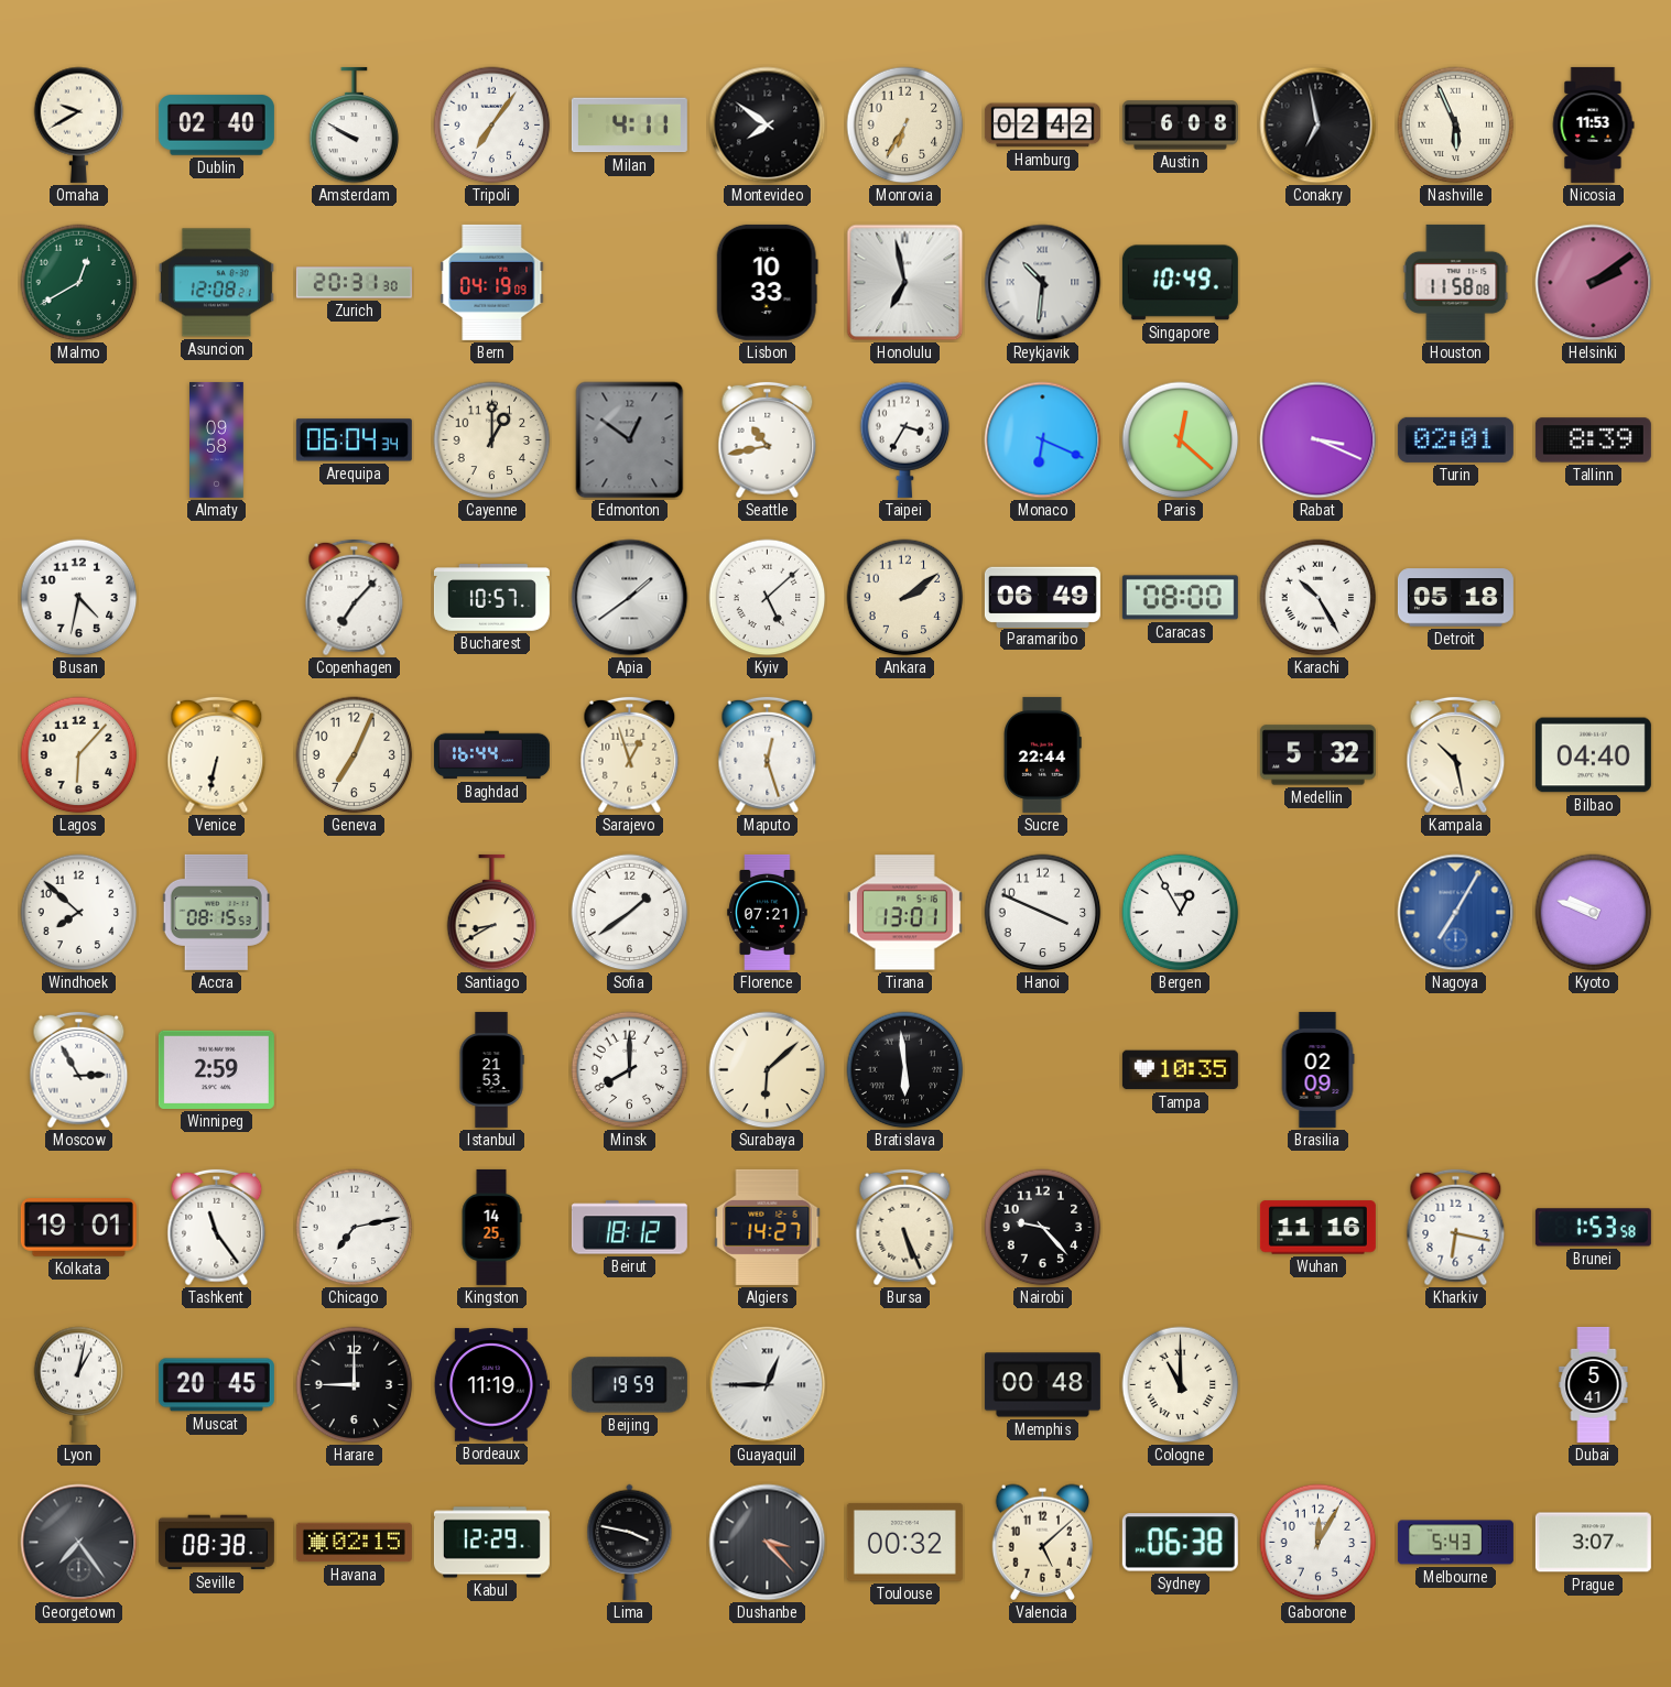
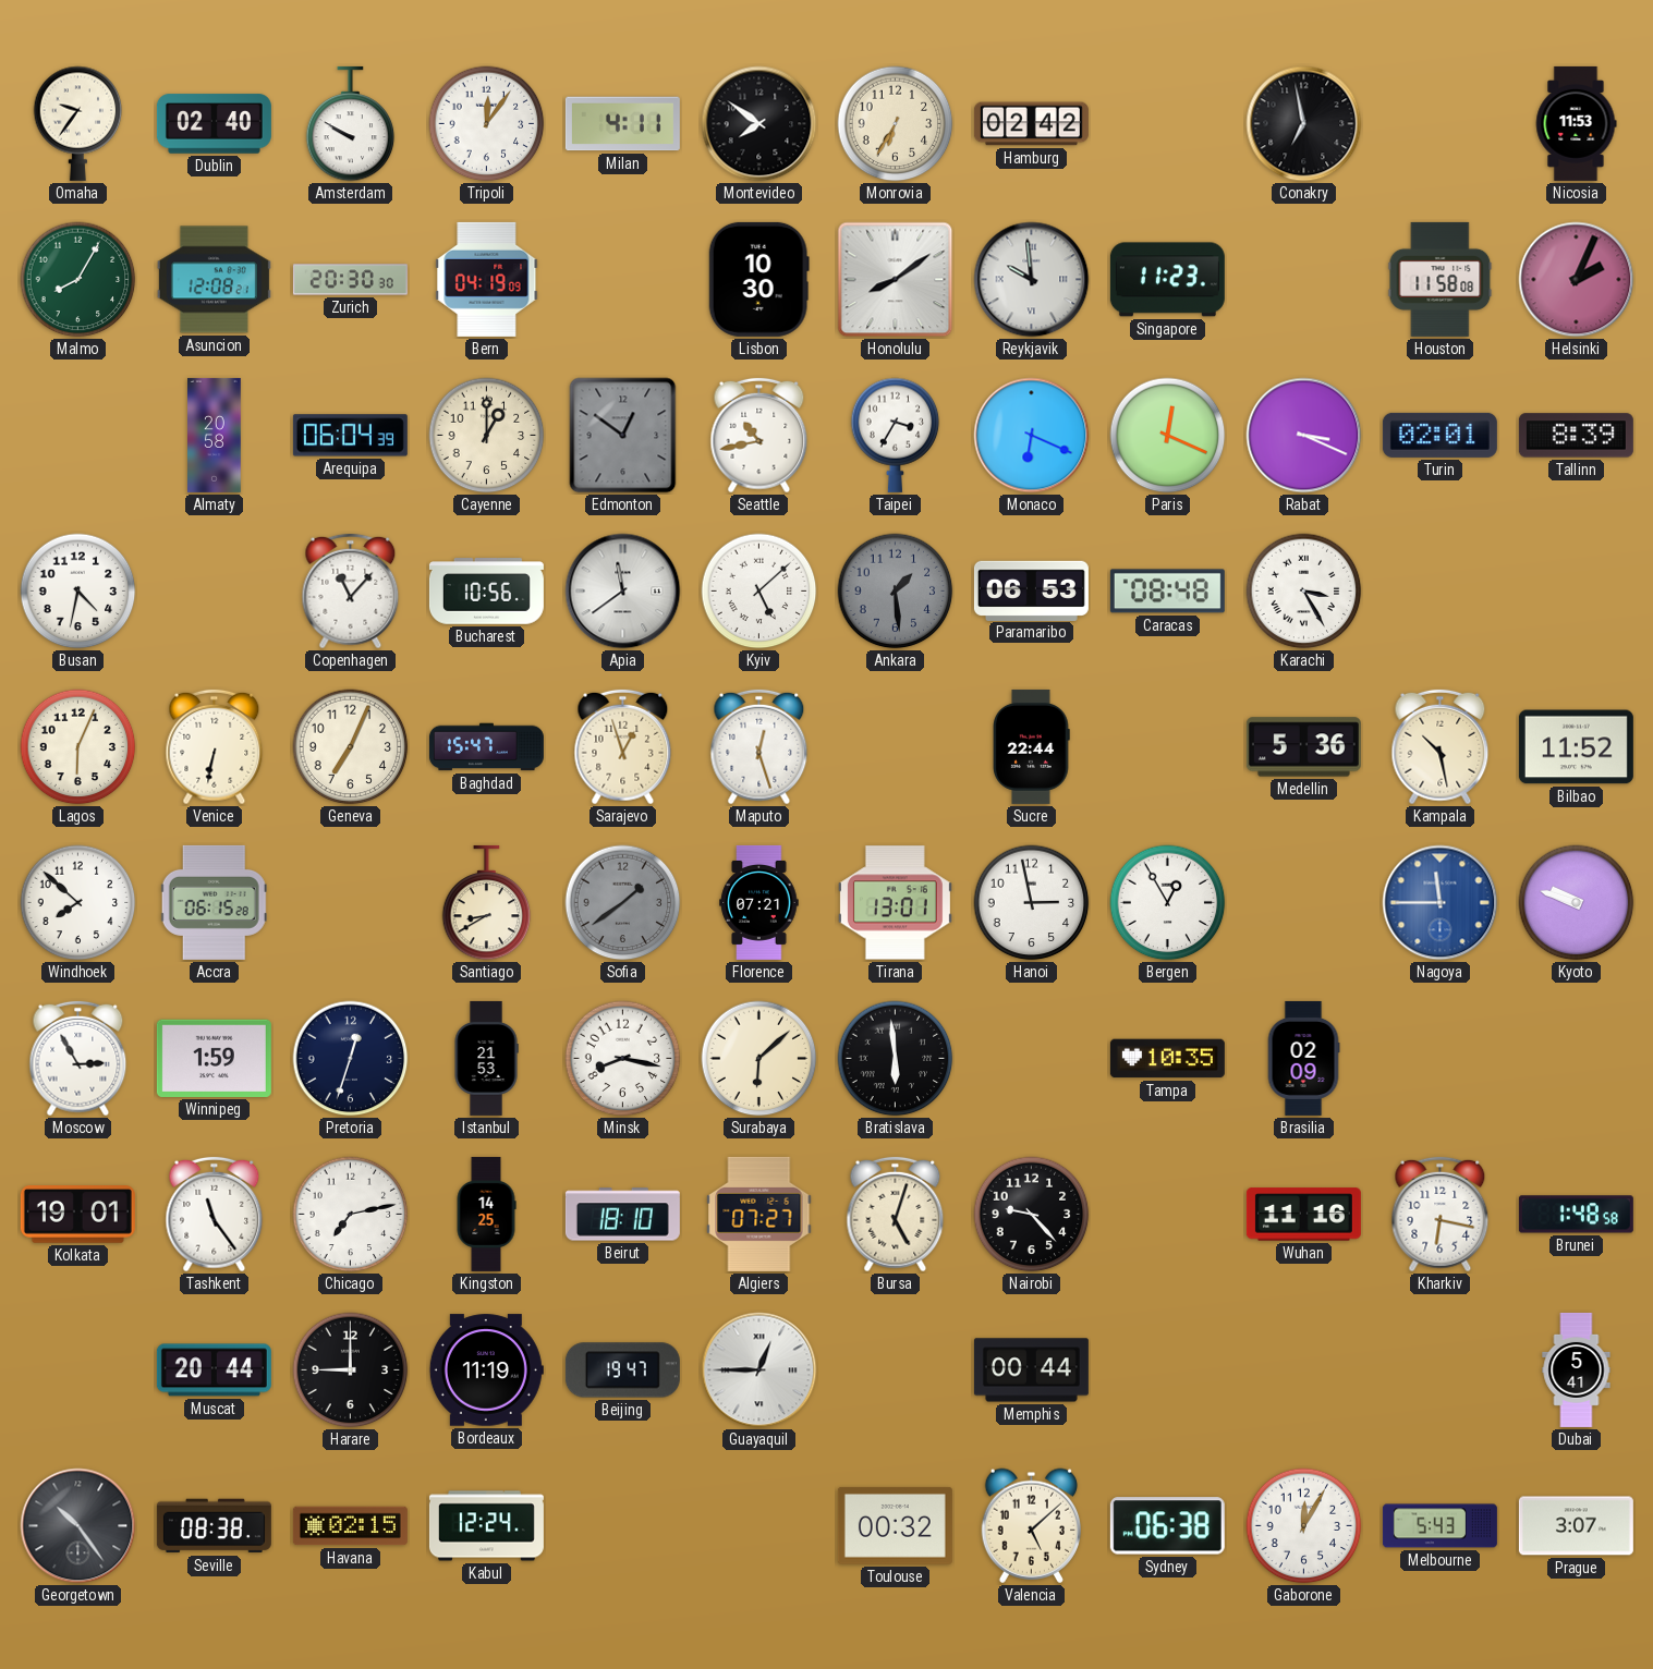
Omaha: 9:40 -> 9:36 (78, 123)
Tripoli: 7:06 -> 12:06 (487, 124)
Austin: 6:08 -> none (1180, 126)
Nashville: 5:56 -> none (1456, 126)
Malmo: 12:40 -> 8:05 (78, 280)
Zurich: 20:31 -> 20:30 (350, 280)
Lisbon: 10:33 -> 10:30 (758, 279)
Honolulu: 6:58 -> 8:09 (896, 280)
Reykjavik: 10:31 -> 9:59 (1032, 280)
Singapore: 10:49 -> 11:23 (1167, 280)
Helsinki: 2:09 -> 2:04 (1577, 280)
Almaty: 09:58 -> 20:58 (215, 435)
Arequipa: 06:04:34 -> 06:04:39 (350, 436)
Paris: 12:22 -> 12:19 (1168, 436)
Copenhagen: 7:07 -> 11:07 (351, 592)
Bucharest: 10:57 -> 10:56 (486, 592)
Apia: 1:39 -> 11:39 (623, 592)
Ankara: 2:09 -> 1:29 (896, 592)
Ankara dial: cream -> grey (896, 592)
Paramaribo: 06:49 -> 06:53 (1031, 590)
Caracas: 08:00 -> 08:48 (1167, 592)
Karachi: 10:25 -> 3:25 (1304, 592)
Detroit: 05:18 -> none (1455, 598)
Lagos: 6:07 -> 6:04 (78, 747)
Baghdad: 16:44 -> 15:47 (486, 747)
Medellin: 5:32 -> 5:36 (1303, 747)
Bilbao: 04:40 -> 11:52 (1576, 747)
Accra: 08:15 -> 06:15 (214, 902)
Sofia dial: white -> grey (623, 903)
Hanoi: 3:49 -> 2:58 (1032, 903)
Nagoya: 7:05 -> 11:45 (1441, 903)
Winnipeg: 2:59 -> 1:59 (214, 1058)
Pretoria: none -> 12:33 (351, 1059)
Minsk: 8:00 -> 8:17 (623, 1059)
Beirut: 18:12 -> 18:10 (622, 1215)
Algiers: 14:27 -> 07:27 (759, 1214)
Bursa: 5:26 -> 5:03 (896, 1215)
Brunei: 1:53 -> 1:48 (1576, 1215)
Lyon: 1:02 -> none (79, 1384)
Muscat: 20:45 -> 20:44 (214, 1370)
Beijing: 19:59 -> 19:47 (622, 1370)
Memphis: 00:48 -> 00:44 (1031, 1370)
Cologne: 11:00 -> none (1181, 1385)
Georgetown: 7:24 -> 10:24 (78, 1526)
Kabul: 12:29 -> 12:24 (486, 1526)
Lima: 3:47 -> none (630, 1542)
Dushanbe: 3:23 -> none (768, 1543)
